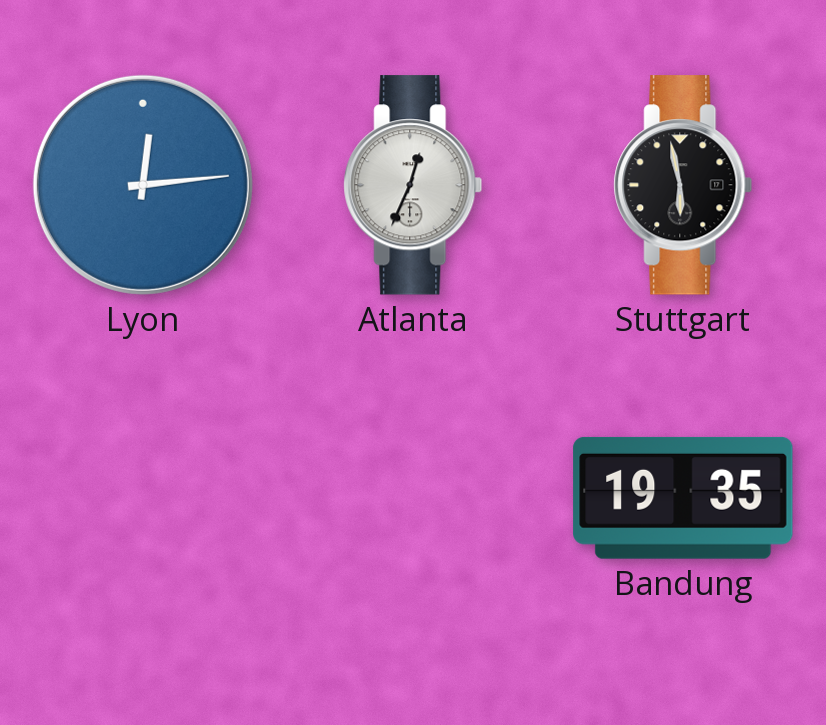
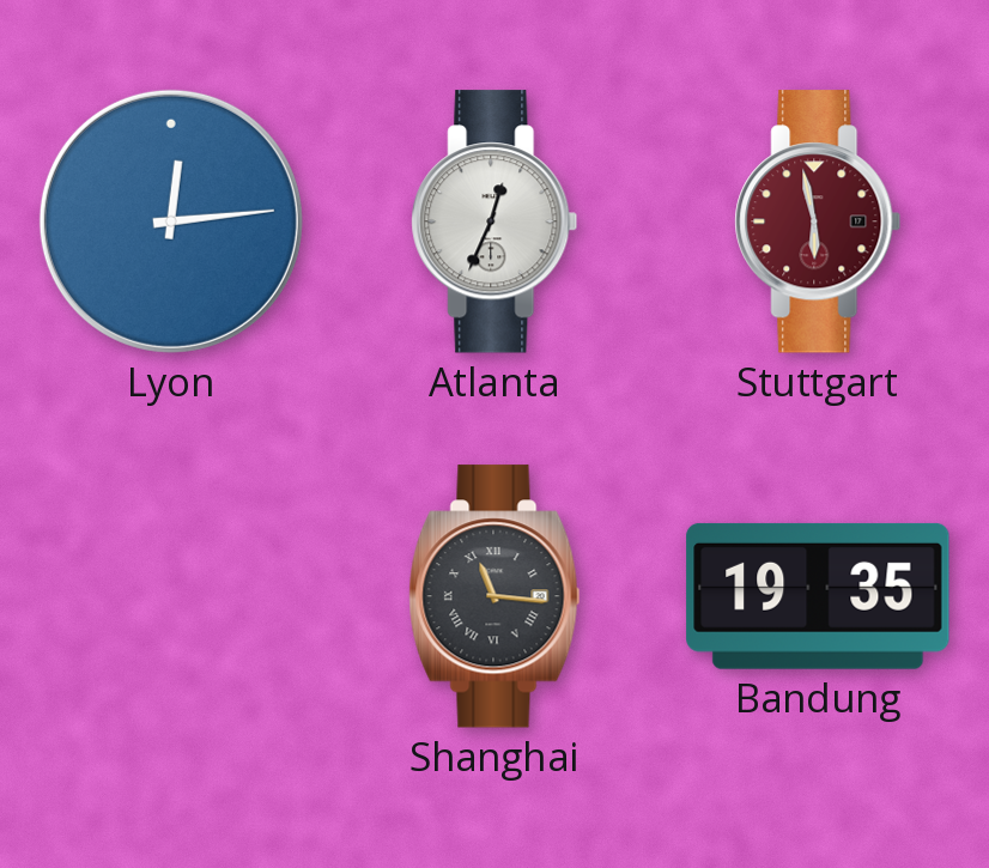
Stuttgart dial: black -> burgundy (818, 221)
Shanghai: none -> 11:16 (494, 596)
